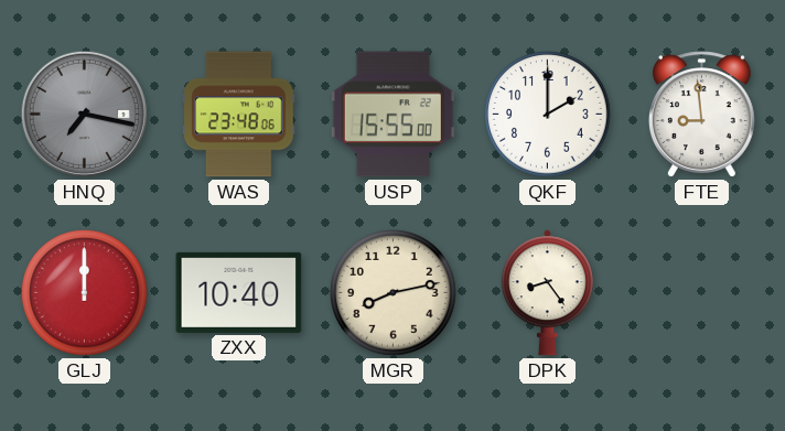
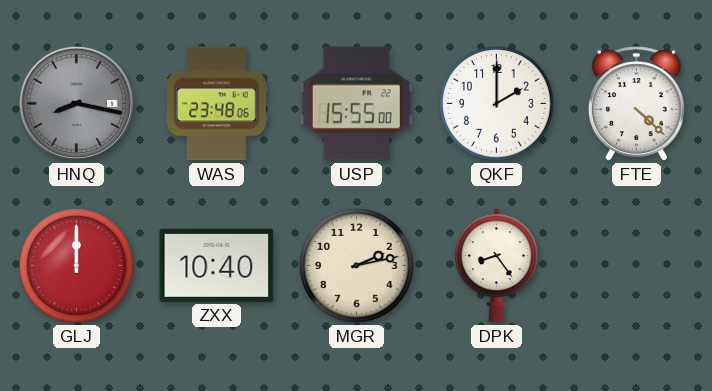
HNQ: 7:17 -> 8:17 (76, 103)
FTE: 8:59 -> 4:22 (636, 104)
MGR: 8:13 -> 2:13 (357, 266)
